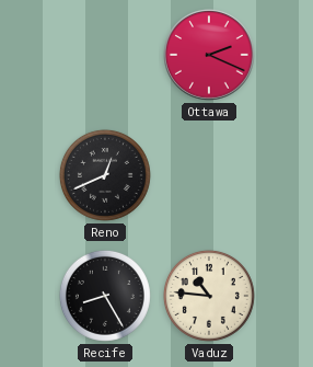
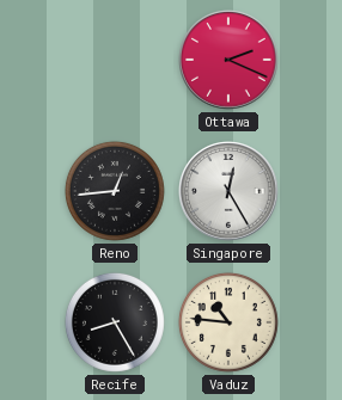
Reno: 12:41 -> 12:44 (115, 191)
Singapore: none -> 12:25 (230, 192)
